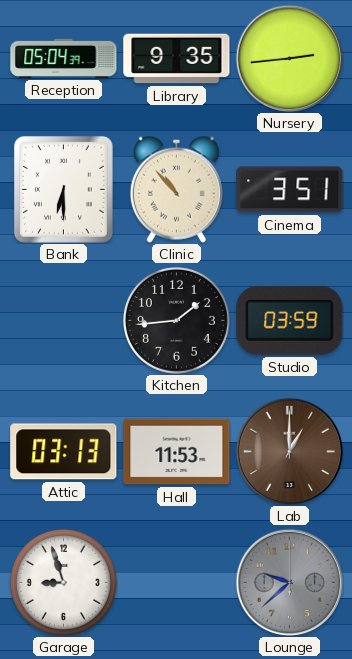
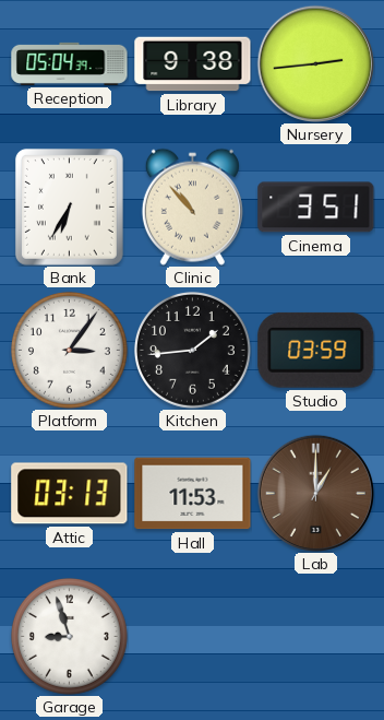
Library: 9:35 -> 9:38 (193, 64)
Bank: 6:30 -> 6:35 (69, 206)
Platform: none -> 3:06 (69, 350)
Lounge: 9:38 -> none (289, 582)
